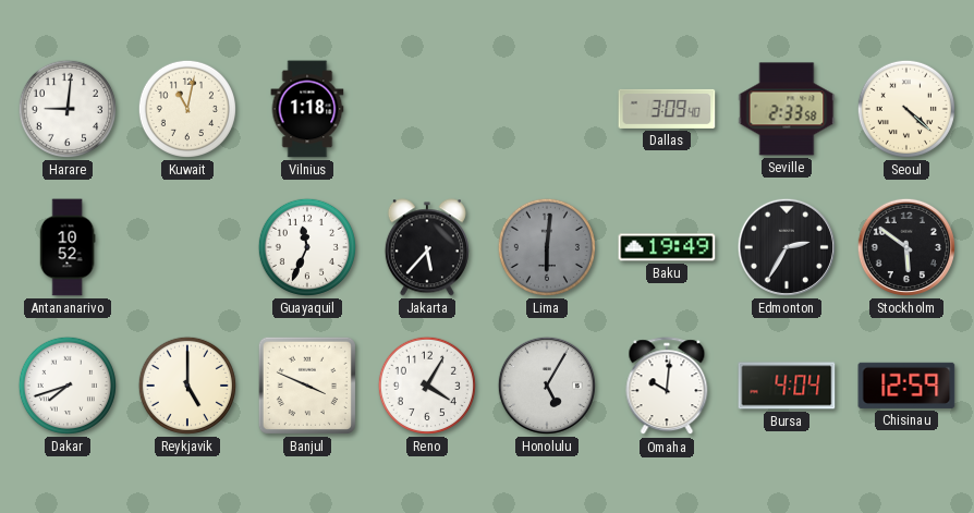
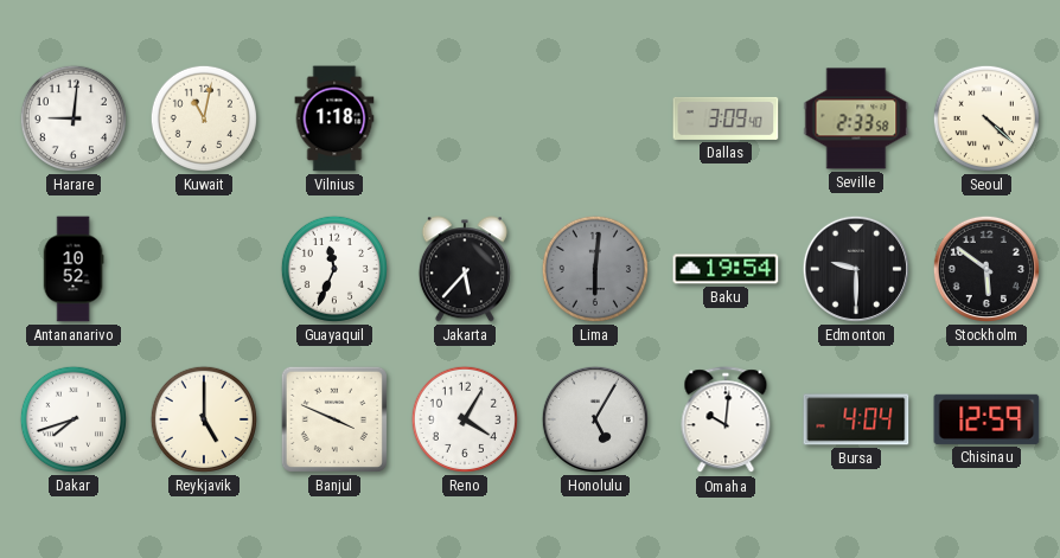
Baku: 19:49 -> 19:54 (726, 269)
Edmonton: 2:35 -> 9:30 (856, 269)
